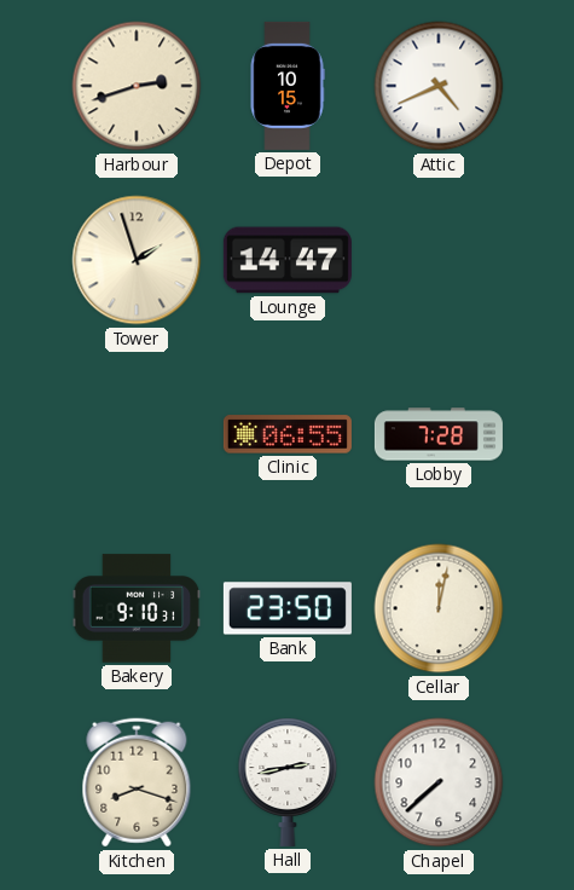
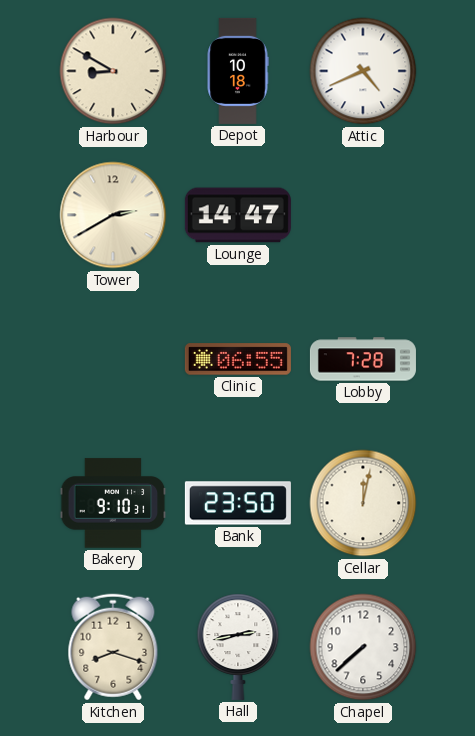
Harbour: 2:42 -> 8:50 (113, 71)
Depot: 10:15 -> 10:18 (238, 71)
Tower: 1:57 -> 2:40 (113, 215)
